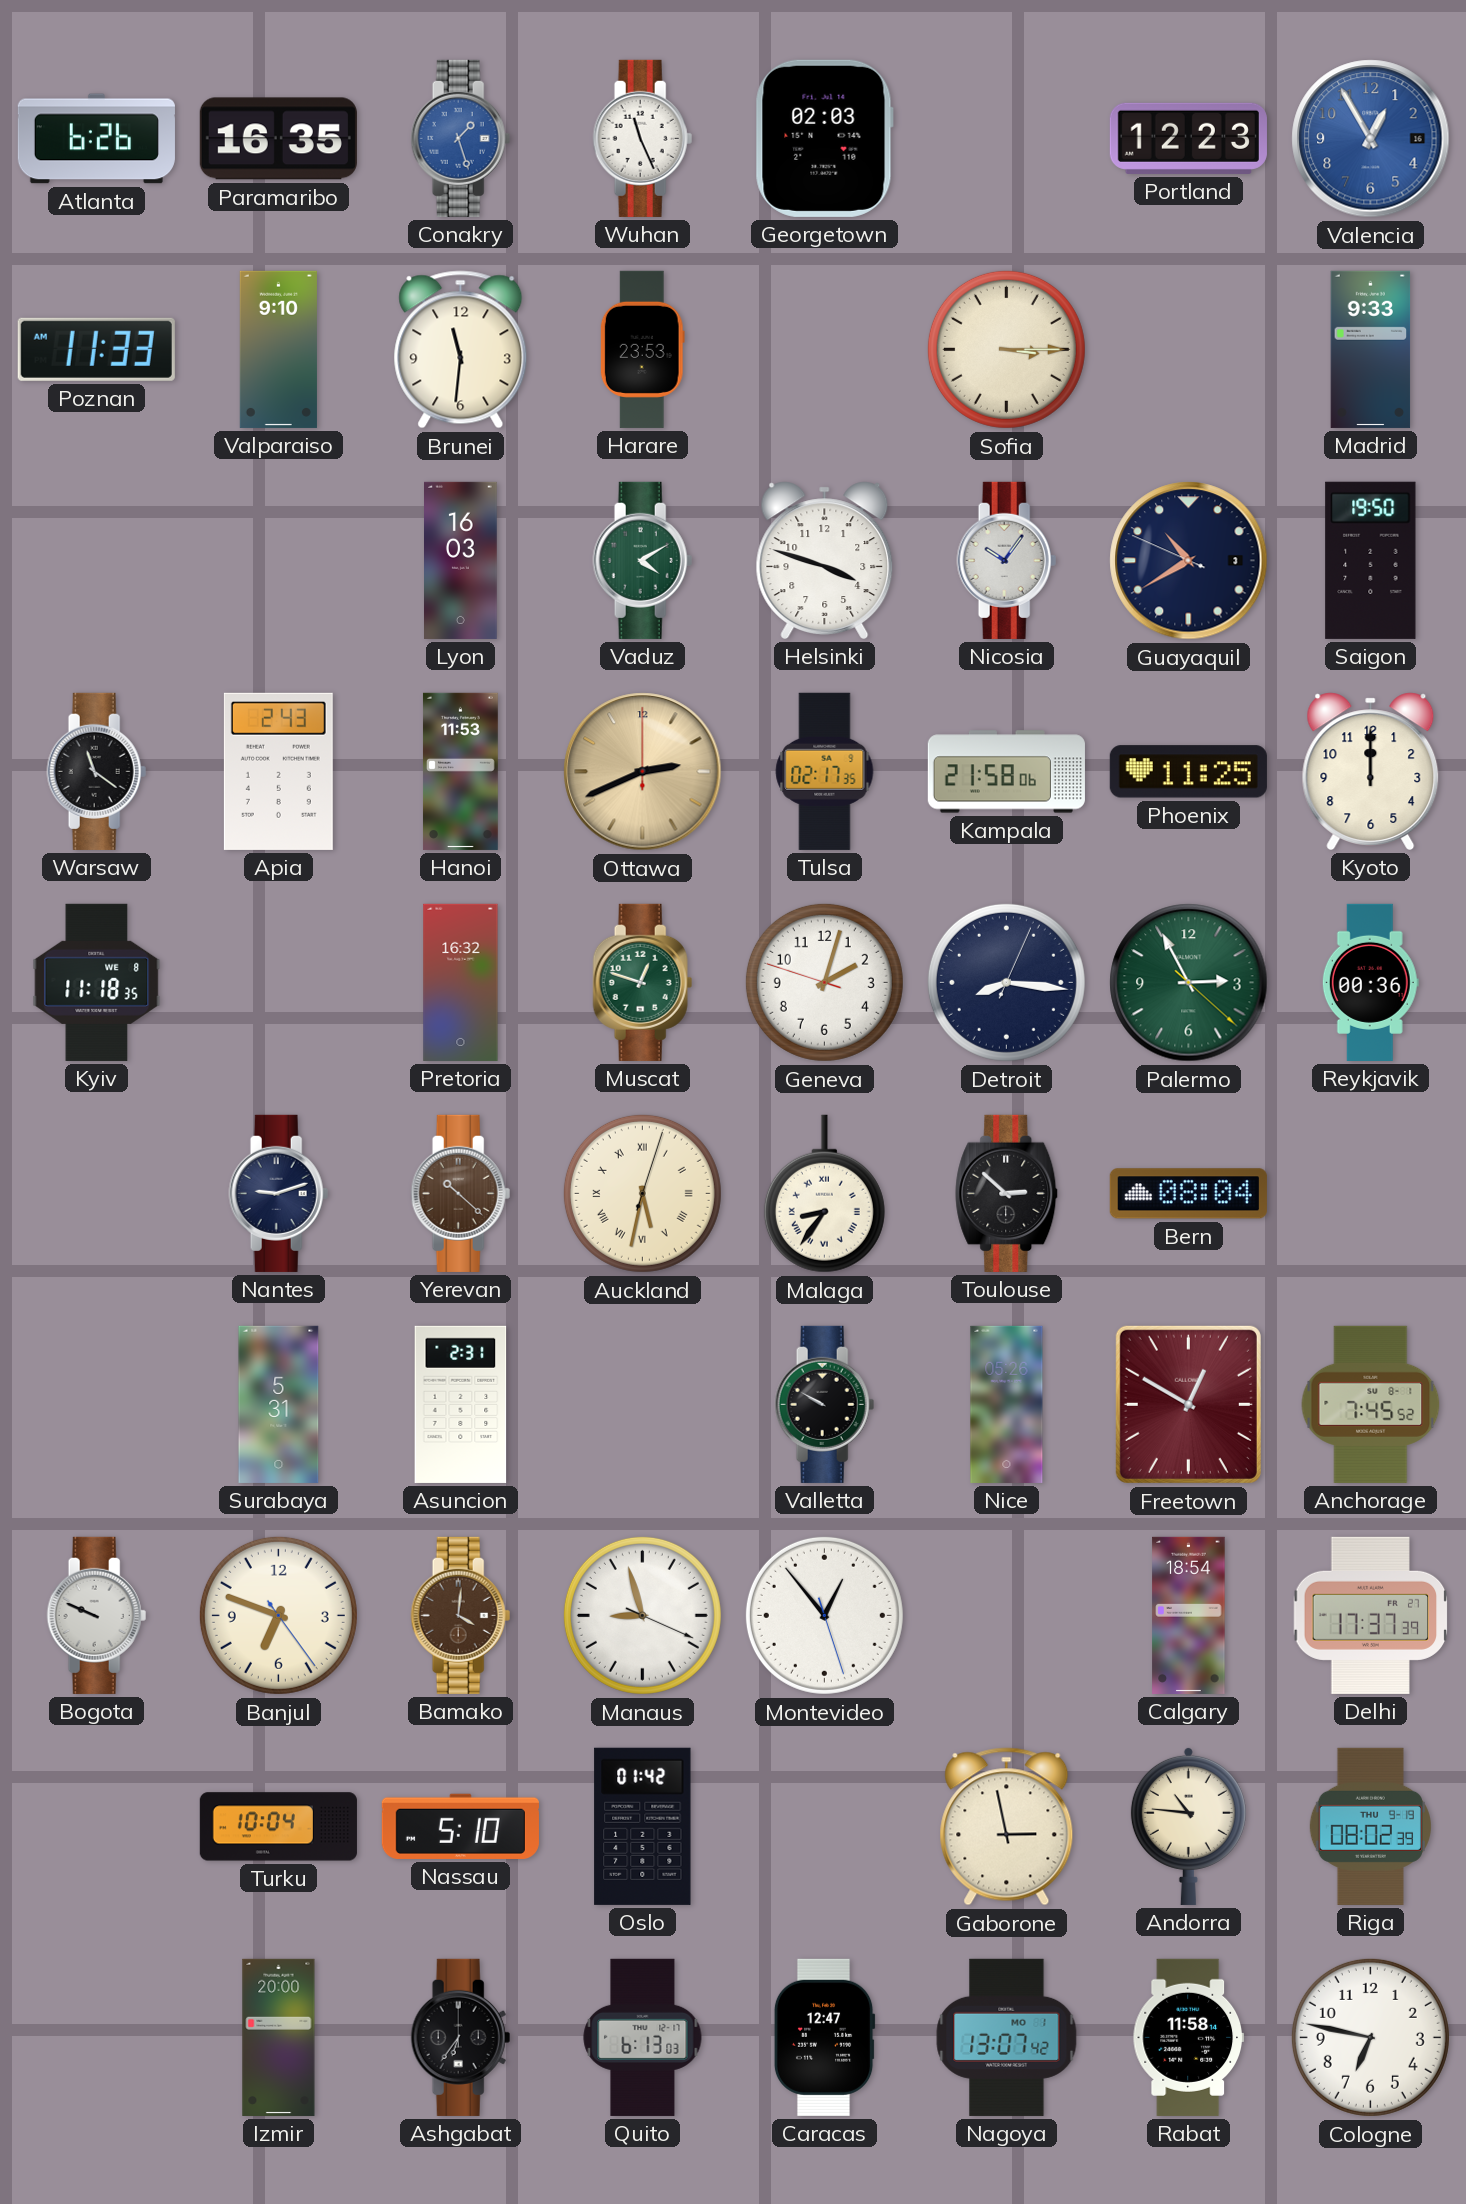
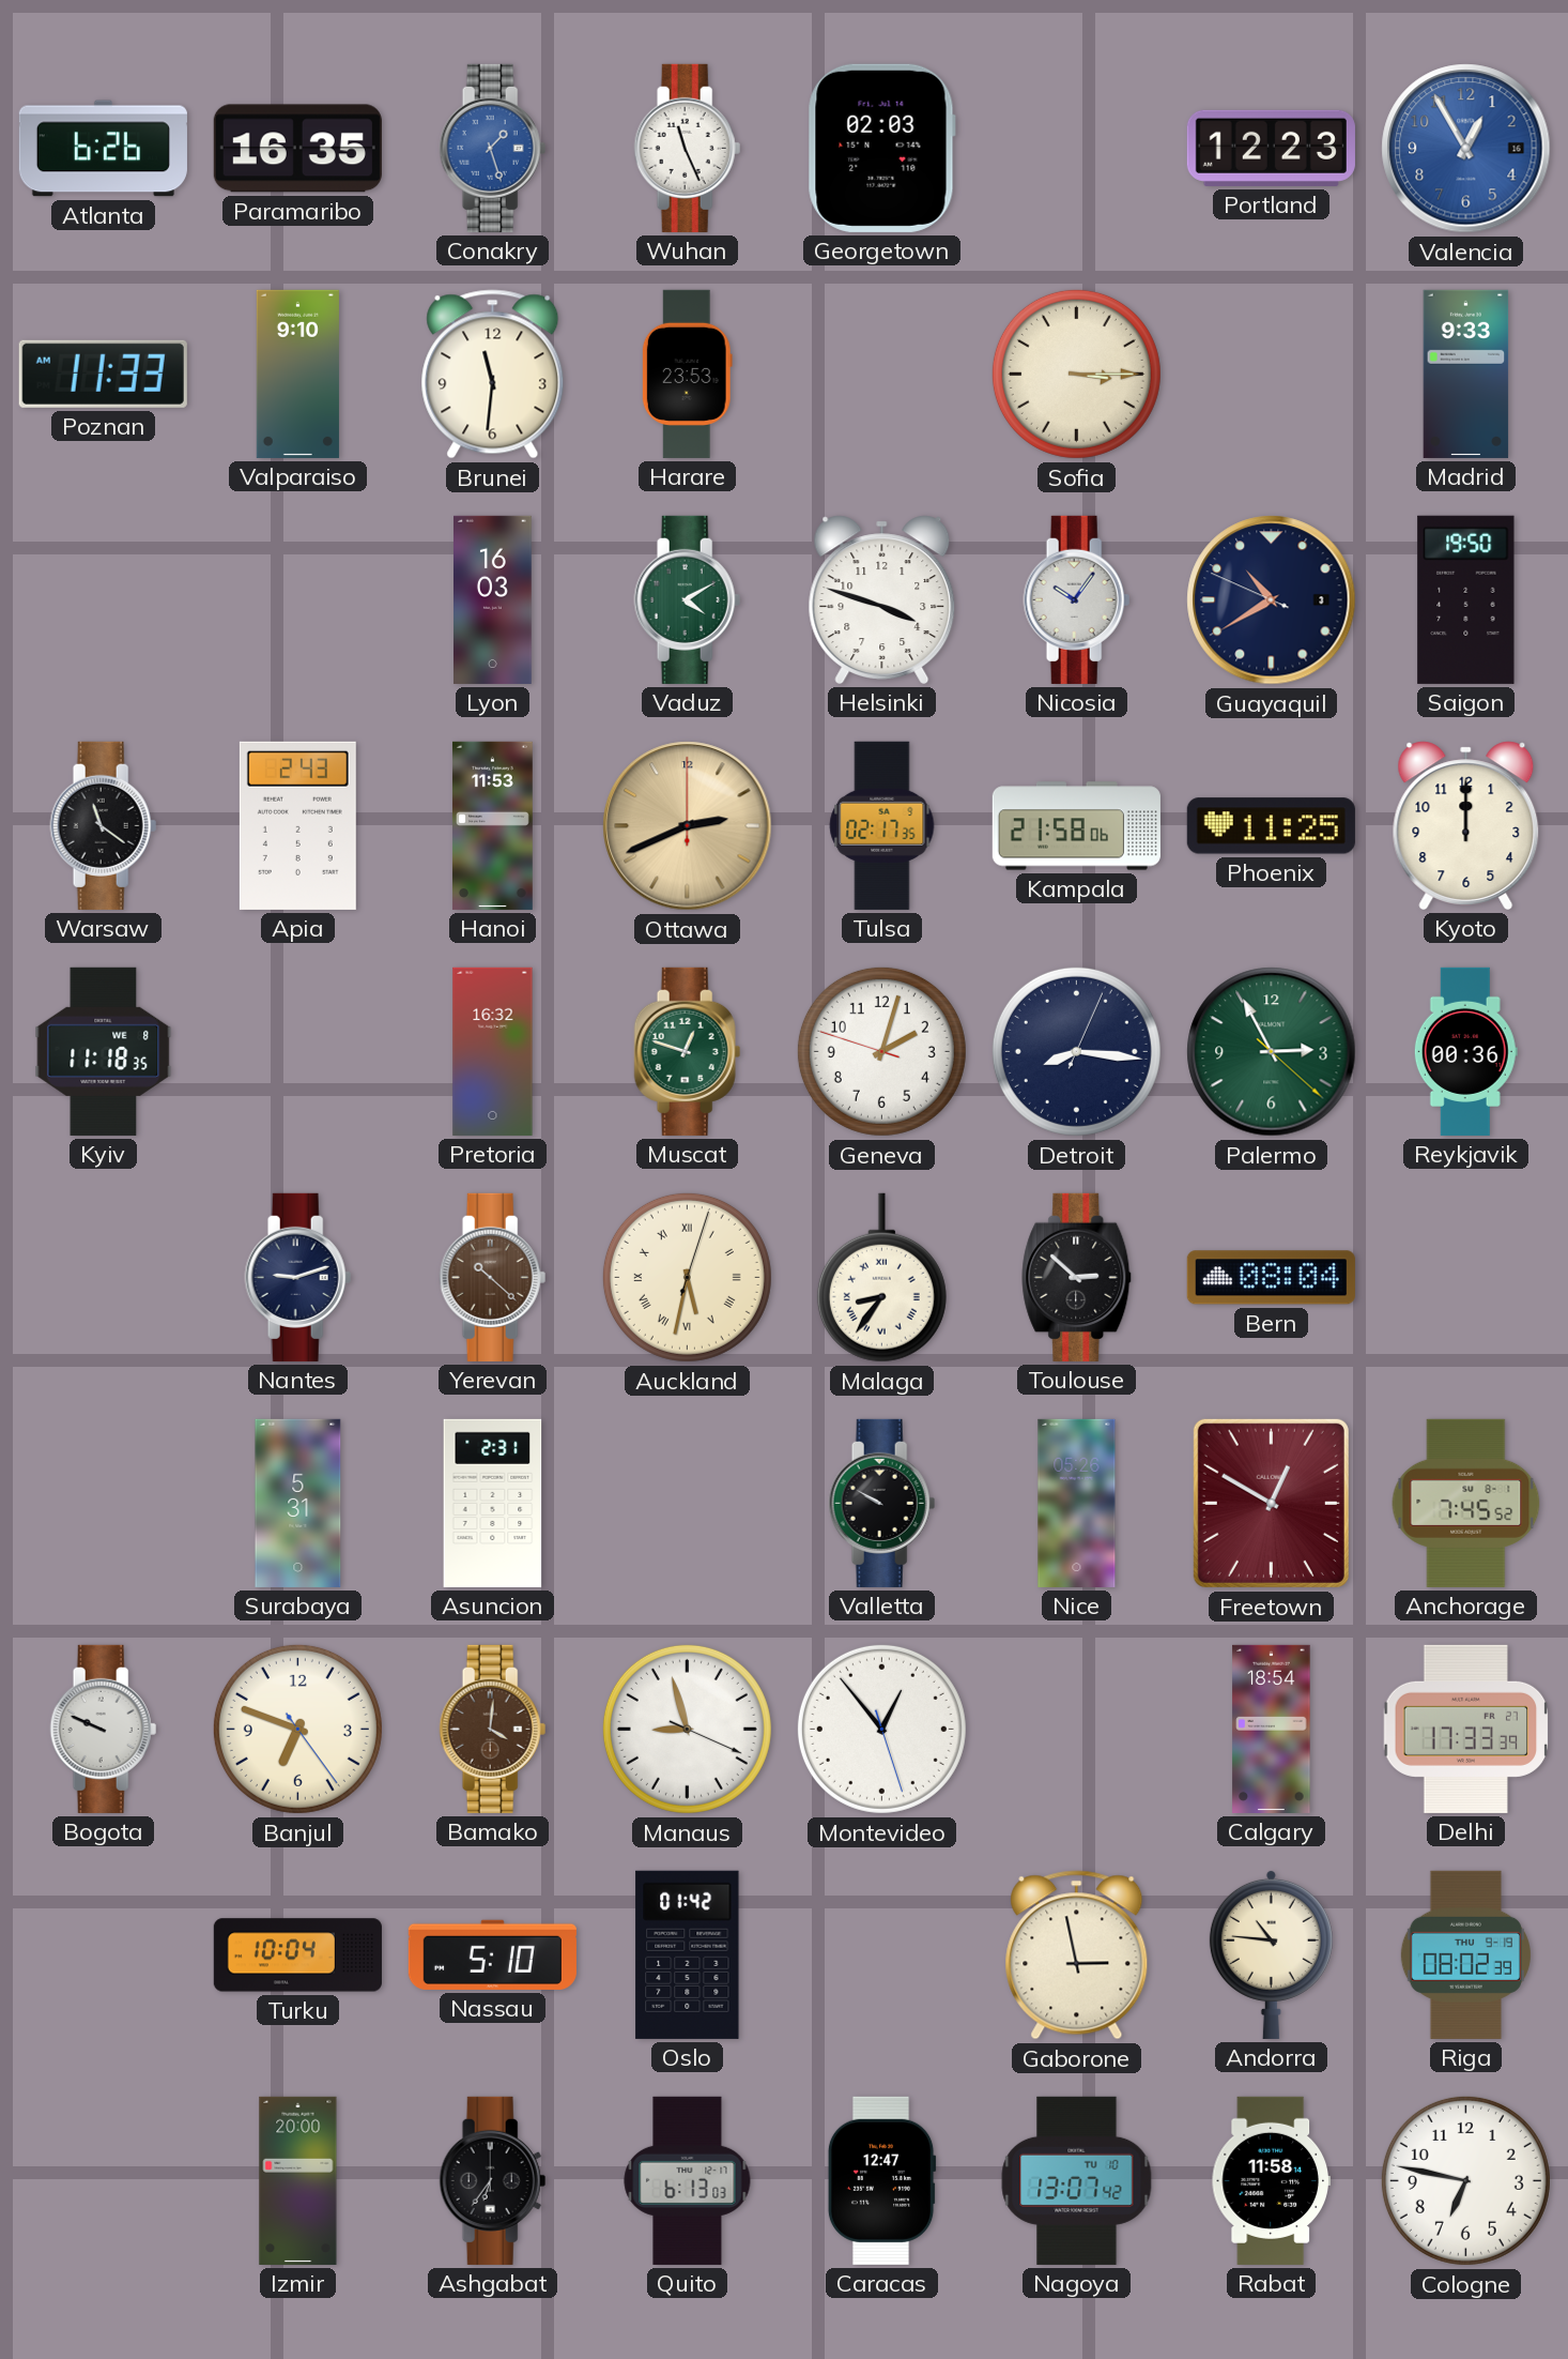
Delhi: 17:37 -> 17:33 (1466, 1729)
Nagoya date: MO 1 -> TU 10 (1077, 2180)
